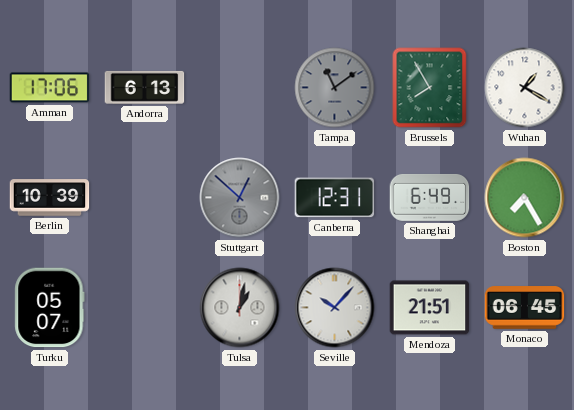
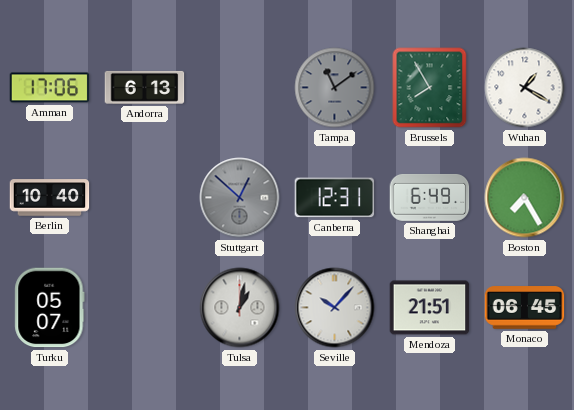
Berlin: 10:39 -> 10:40 (50, 198)
